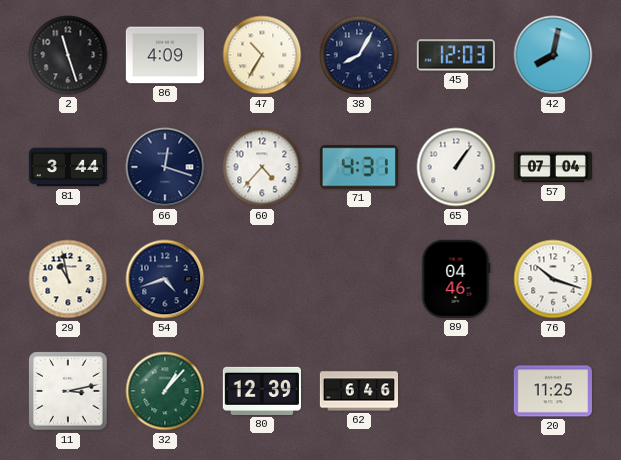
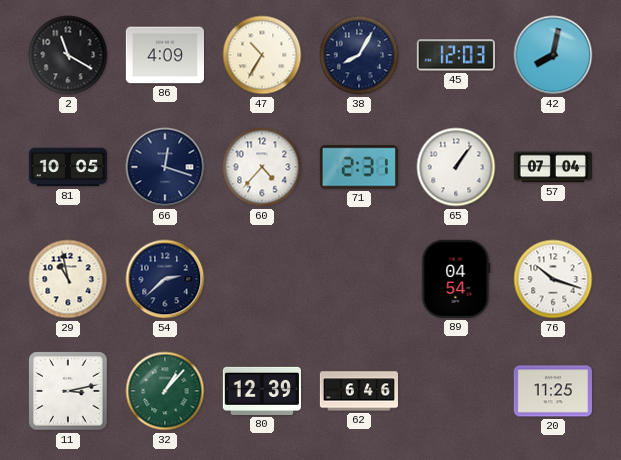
2: 11:27 -> 11:20 (68, 55)
81: 3:44 -> 10:05 (67, 167)
71: 4:31 -> 2:31 (359, 167)
54: 4:42 -> 2:38 (165, 279)
89: 04:46 -> 04:54 (456, 279)
